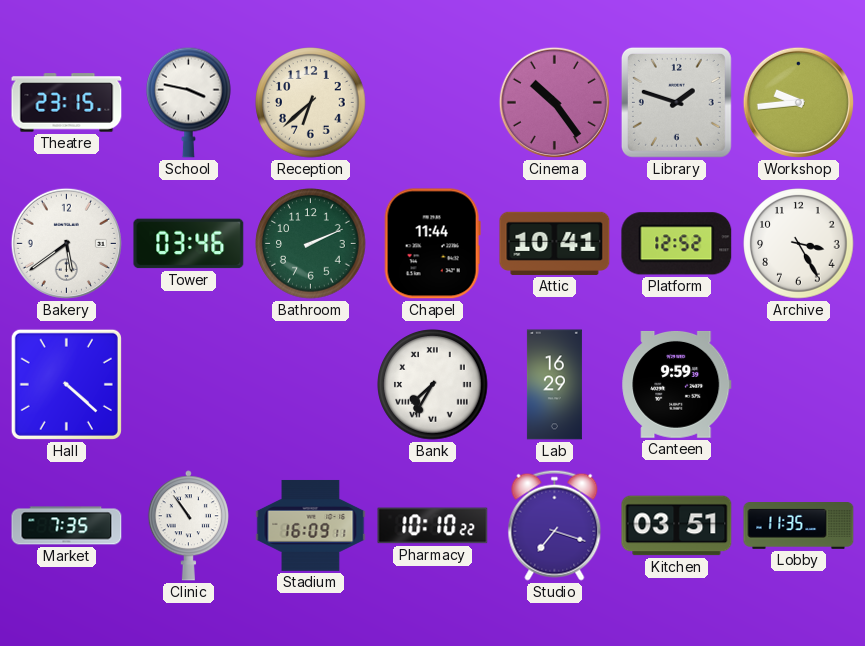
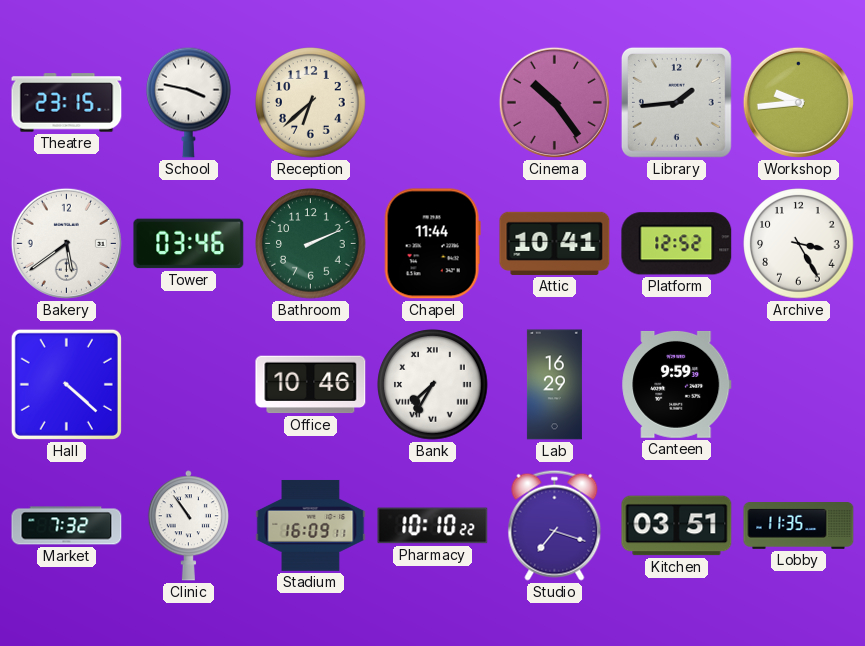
Library: 1:48 -> 1:44 (676, 102)
Office: none -> 10:46 (311, 385)
Market: 7:35 -> 7:32 (67, 526)
